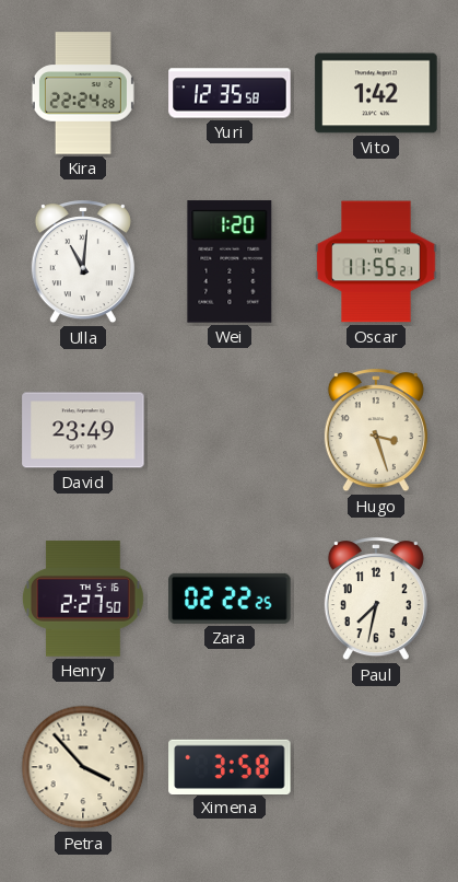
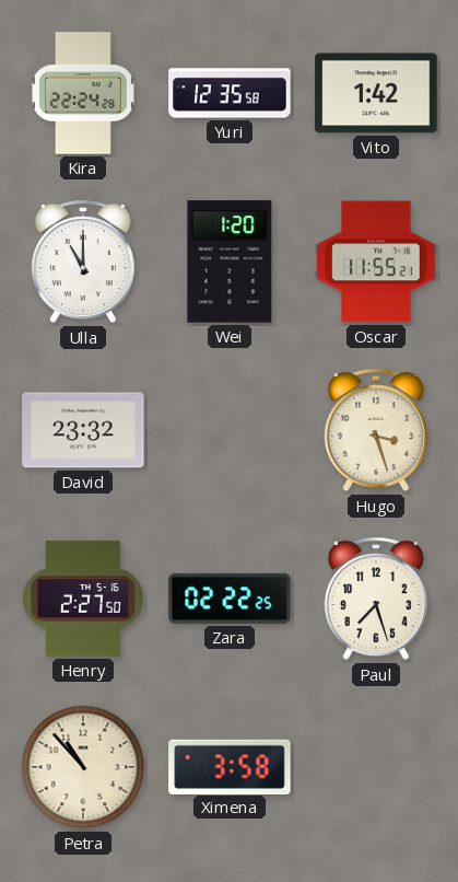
Ulla: 11:01 -> 11:00 (83, 263)
David: 23:49 -> 23:32 (83, 430)
Paul: 7:32 -> 7:27 (376, 600)
Petra: 3:53 -> 10:53 (83, 767)
